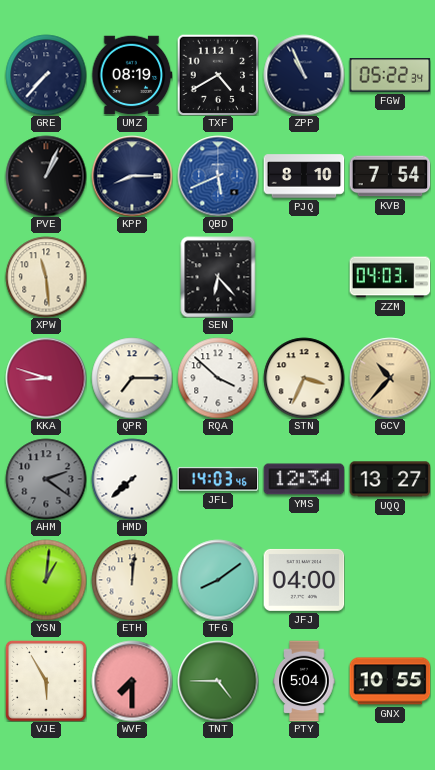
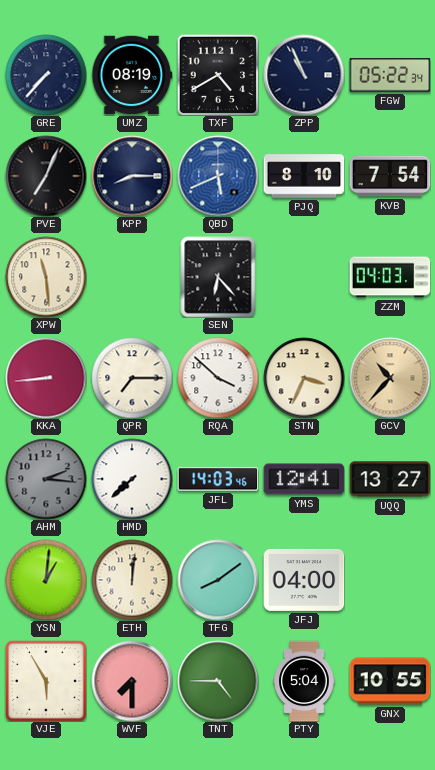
PVE: 1:04 -> 7:04 (46, 176)
KKA: 8:48 -> 8:44 (46, 378)
AHM: 2:21 -> 2:16 (46, 479)
YMS: 12:34 -> 12:41 (304, 479)
